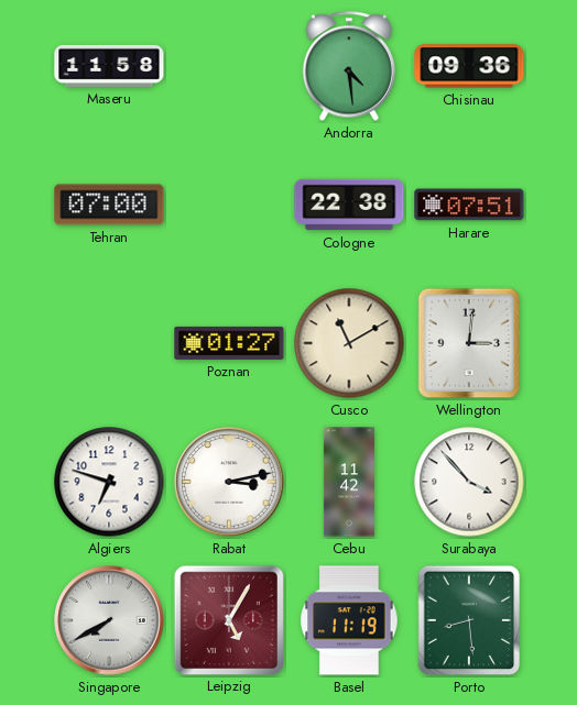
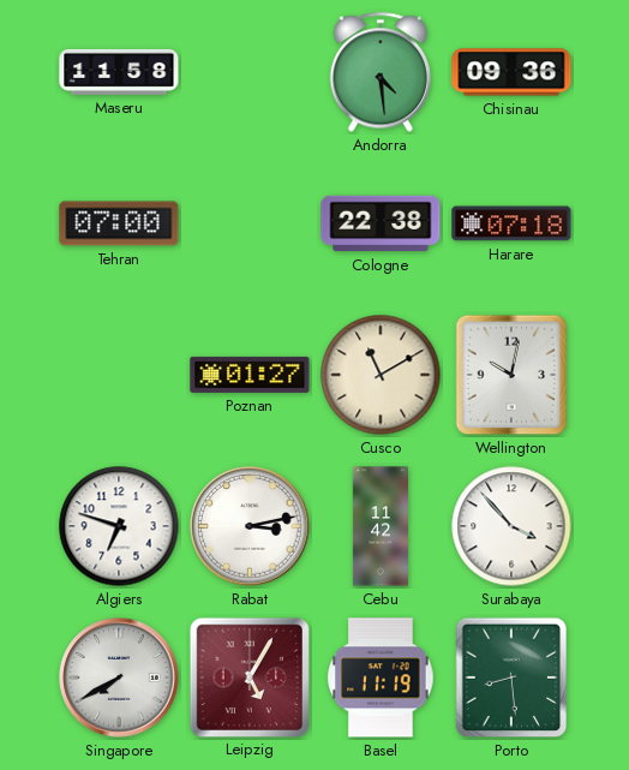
Harare: 07:51 -> 07:18 (511, 223)
Wellington: 3:01 -> 10:02 (511, 375)
